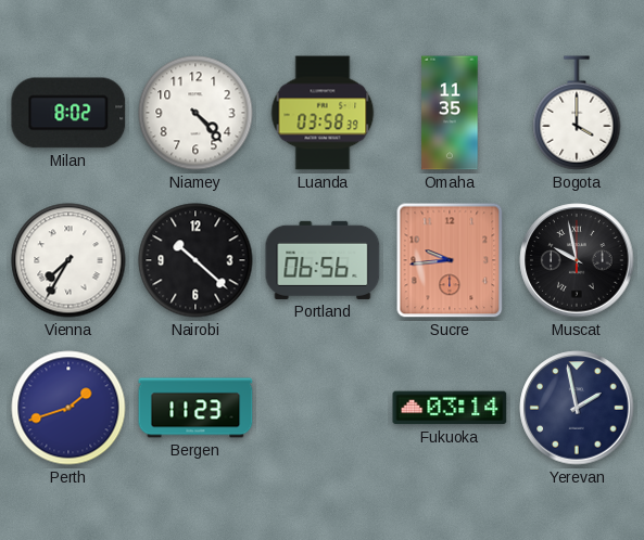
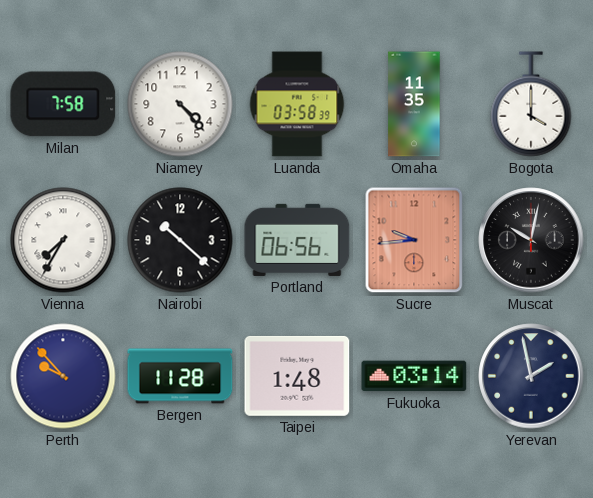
Milan: 8:02 -> 7:58 (63, 104)
Muscat: 9:58 -> 10:02 (531, 240)
Perth: 1:42 -> 9:53 (63, 376)
Bergen: 11:23 -> 11:28 (180, 376)
Taipei: none -> 1:48 (297, 376)
